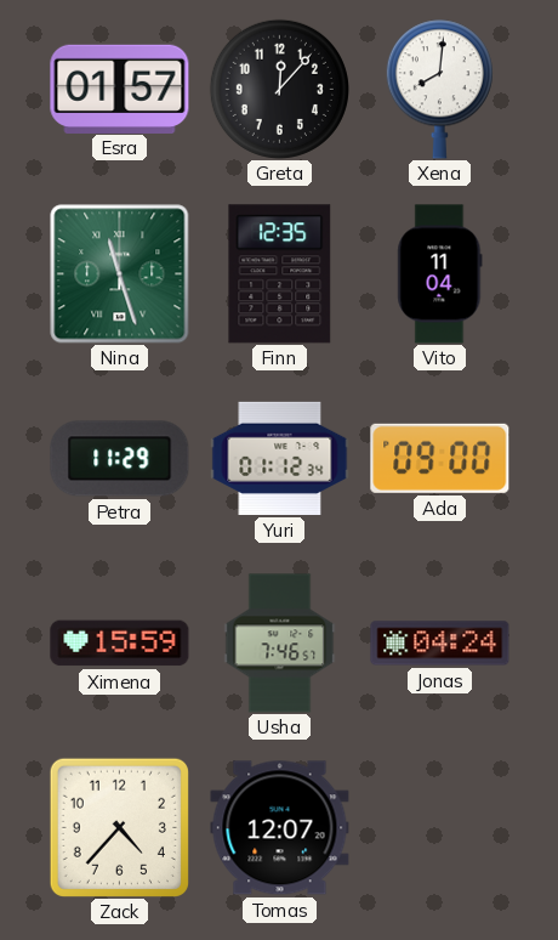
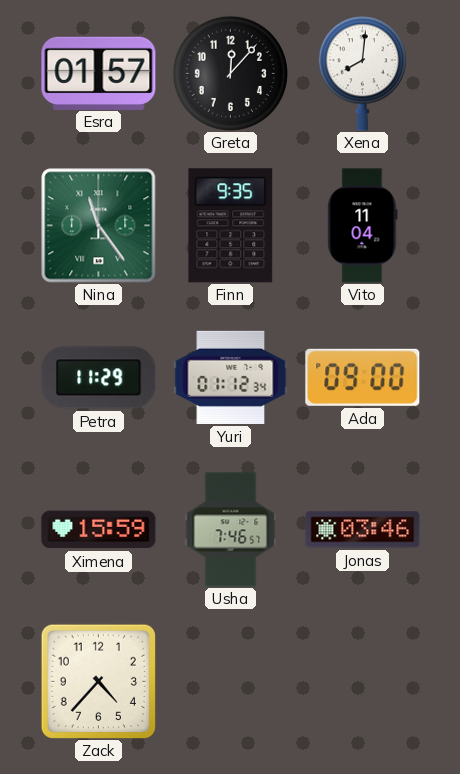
Nina: 11:27 -> 11:24 (99, 226)
Finn: 12:35 -> 9:35 (231, 226)
Jonas: 04:24 -> 03:46 (363, 530)
Tomas: 12:07 -> none (280, 828)
